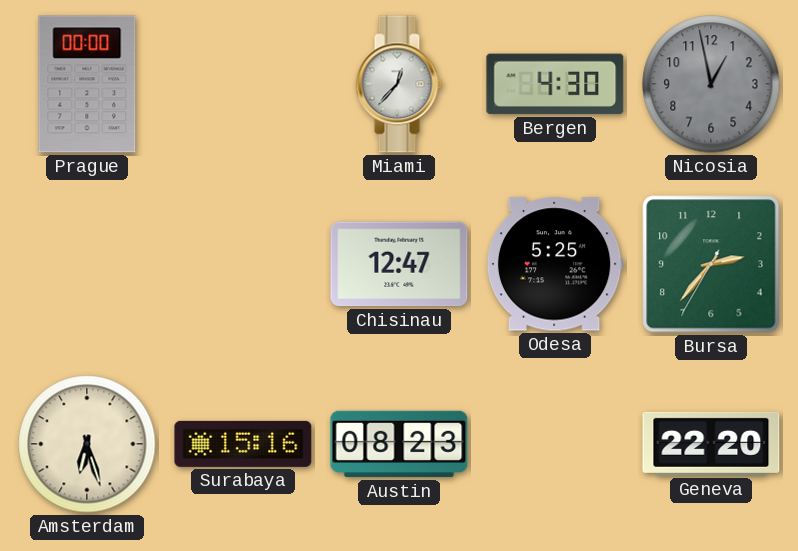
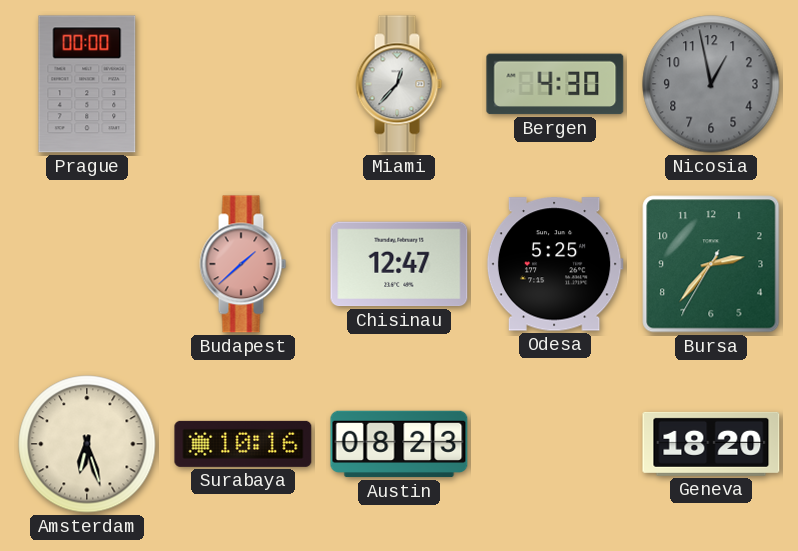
Budapest: none -> 1:38 (243, 264)
Surabaya: 15:16 -> 10:16 (243, 444)
Geneva: 22:20 -> 18:20 (711, 444)
